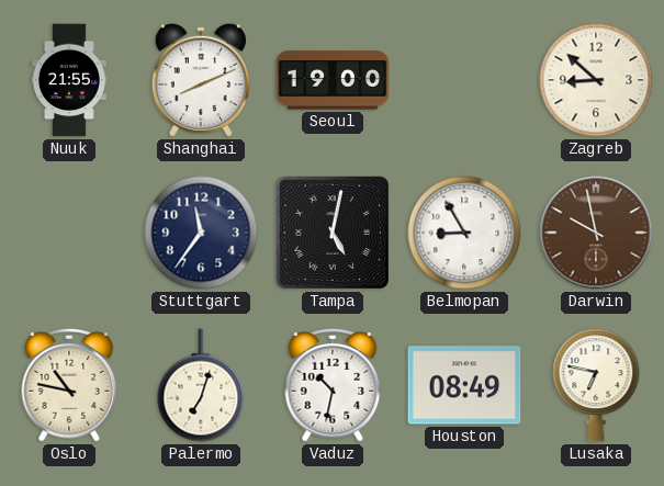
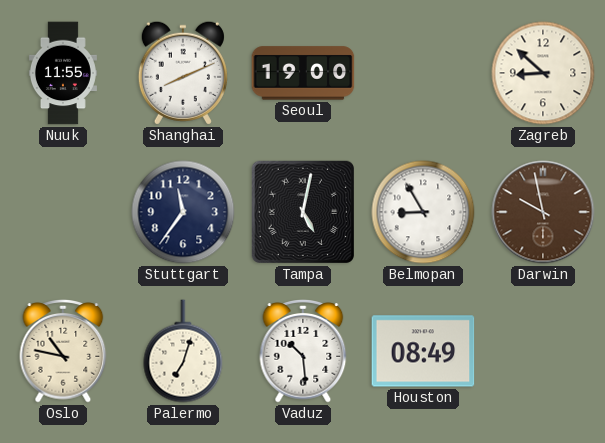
Nuuk: 21:55 -> 11:55 (63, 73)
Vaduz: 10:32 -> 10:29 (303, 352)
Lusaka: 6:47 -> none (596, 385)
